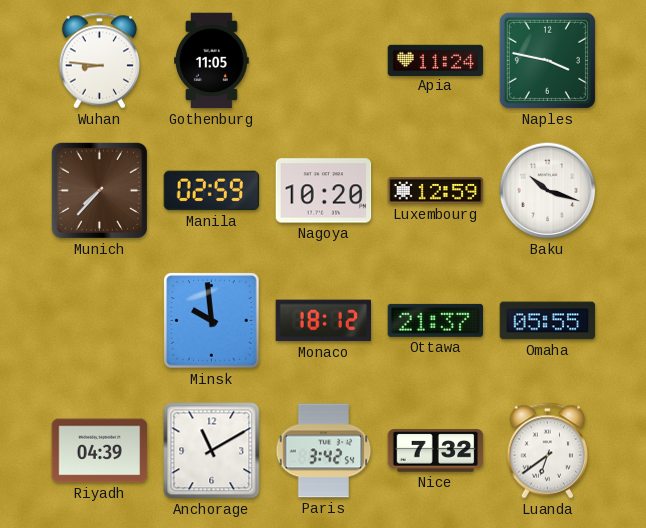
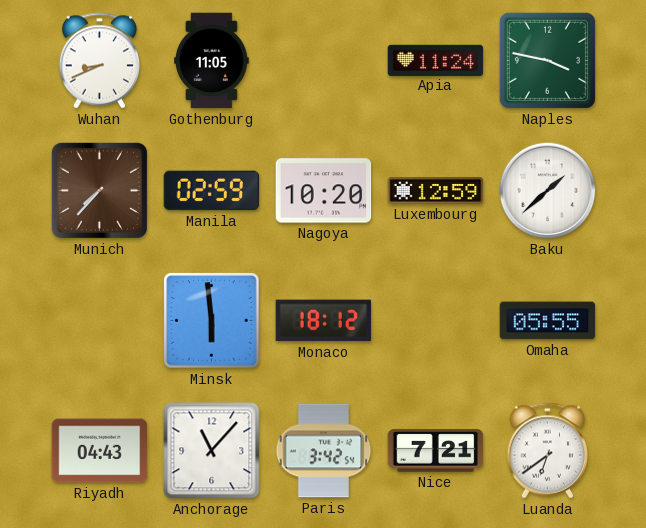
Wuhan: 8:46 -> 8:41 (100, 61)
Baku: 10:18 -> 1:38 (548, 191)
Minsk: 9:59 -> 5:59 (212, 321)
Ottawa: 21:37 -> none (436, 320)
Riyadh: 04:39 -> 04:43 (100, 451)
Anchorage: 11:10 -> 11:07 (212, 451)
Nice: 7:32 -> 7:21 (436, 451)
